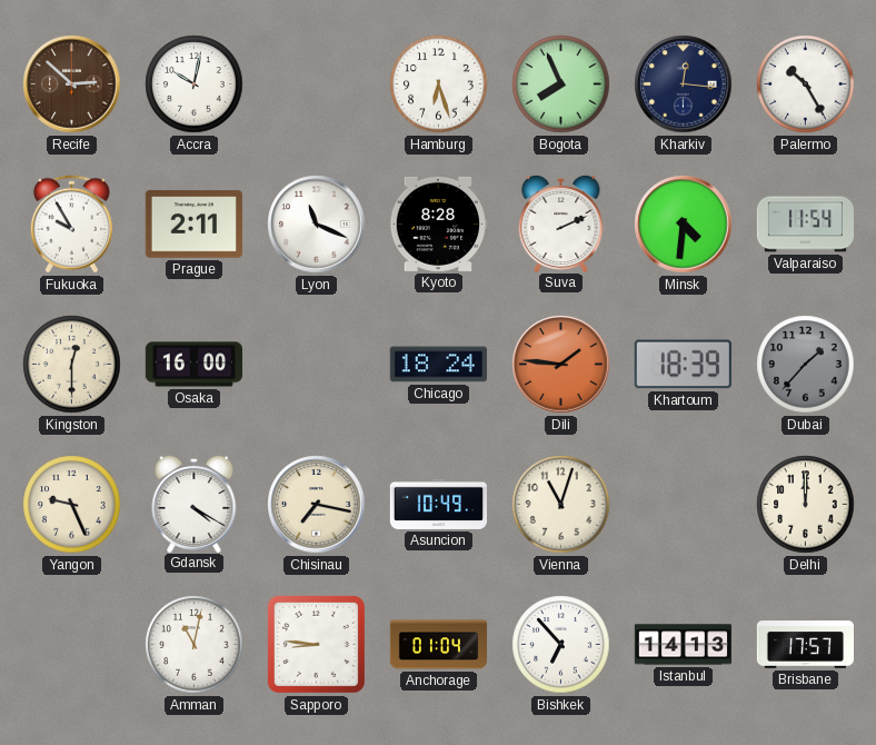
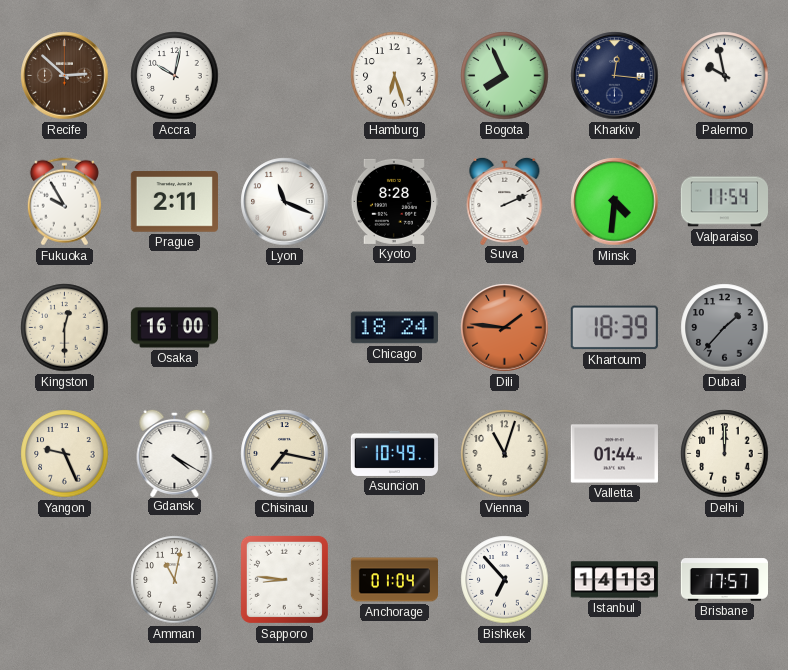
Palermo: 10:25 -> 9:58 (725, 76)
Valletta: none -> 01:44 (614, 454)
